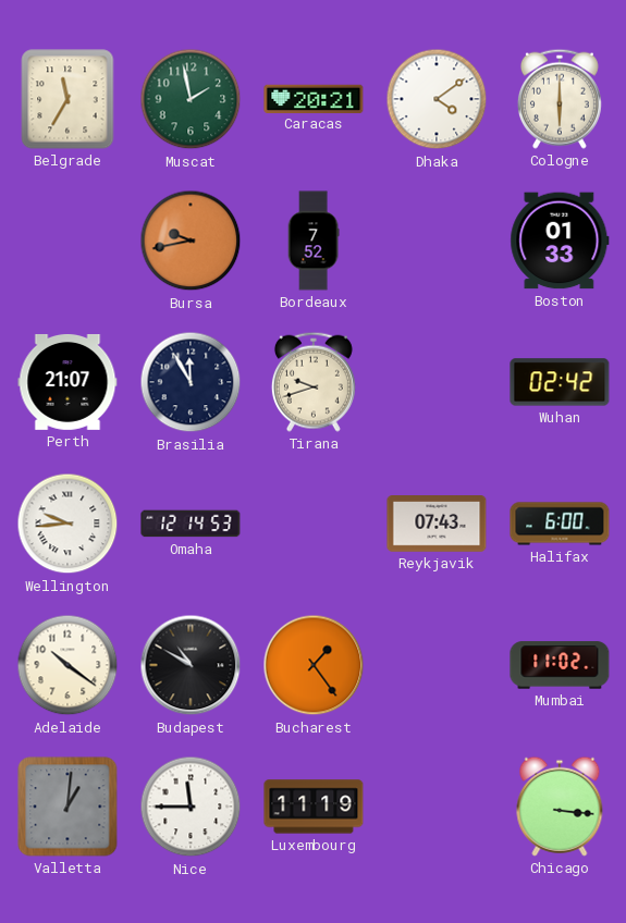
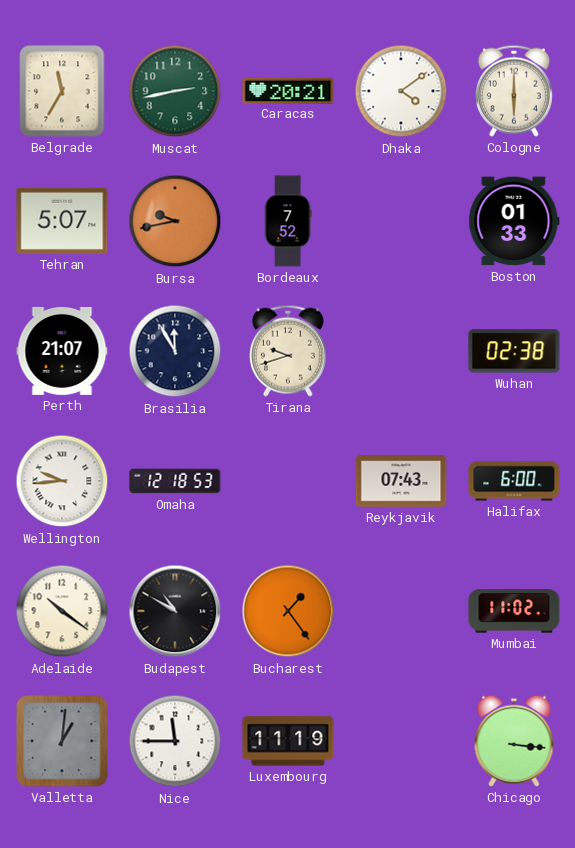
Muscat: 1:58 -> 2:43 (175, 91)
Tehran: none -> 5:07 (62, 221)
Wuhan: 02:42 -> 02:38 (514, 351)
Omaha: 12:14 -> 12:18 (175, 481)
